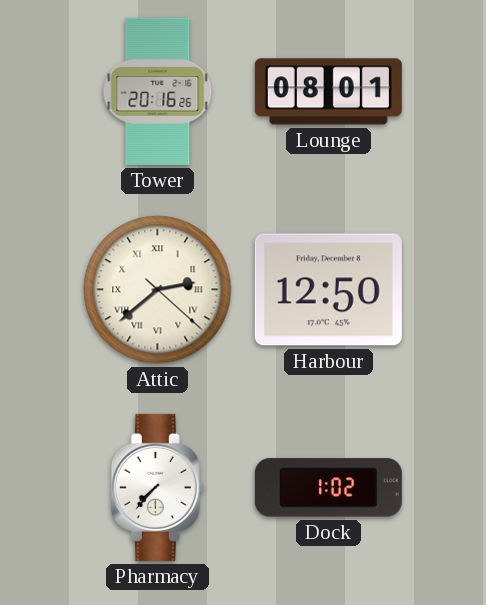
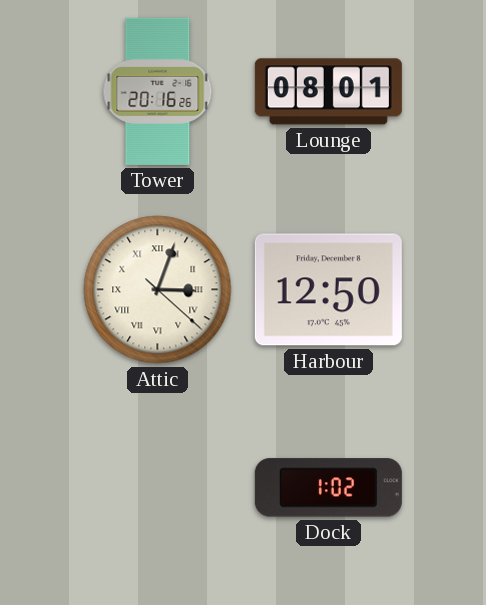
Attic: 2:38 -> 3:03 (158, 290)
Pharmacy: 7:37 -> none (157, 487)
